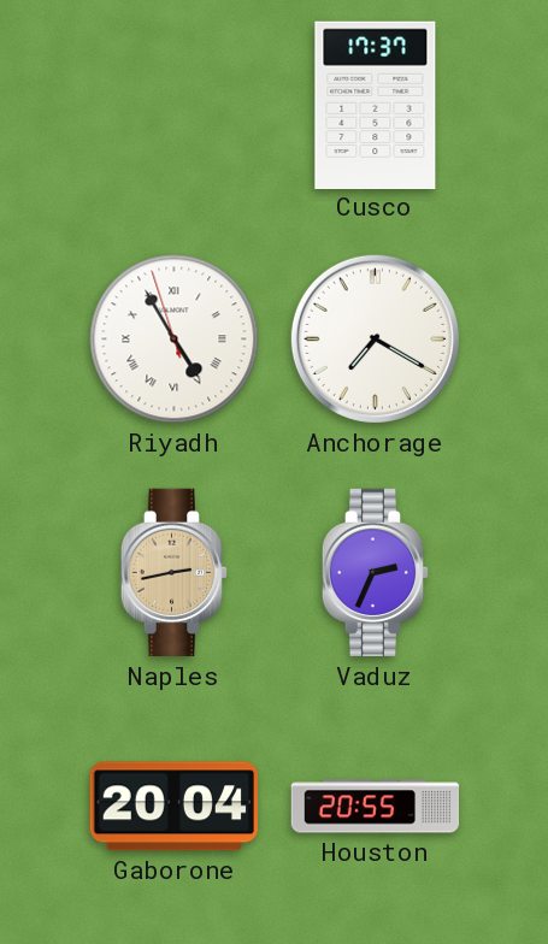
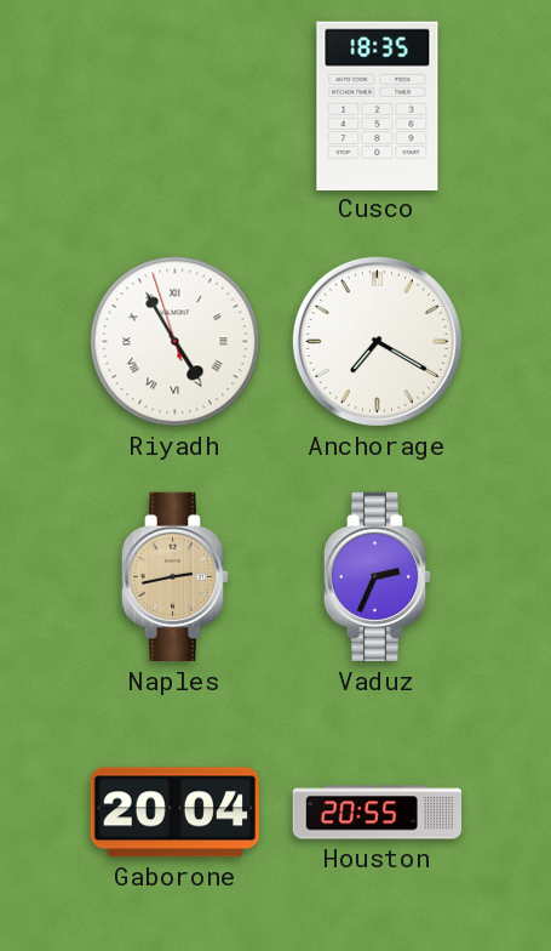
Cusco: 17:37 -> 18:35 (378, 106)
